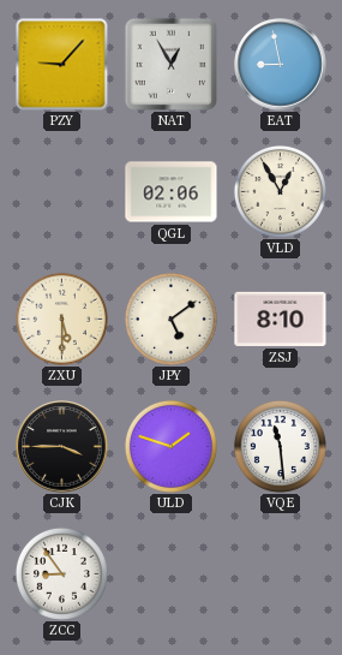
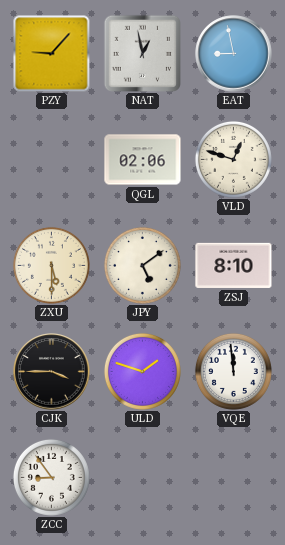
NAT: 12:55 -> 12:58 (142, 53)
VLD: 12:55 -> 12:48 (233, 159)
VQE: 11:29 -> 11:59 (233, 371)
